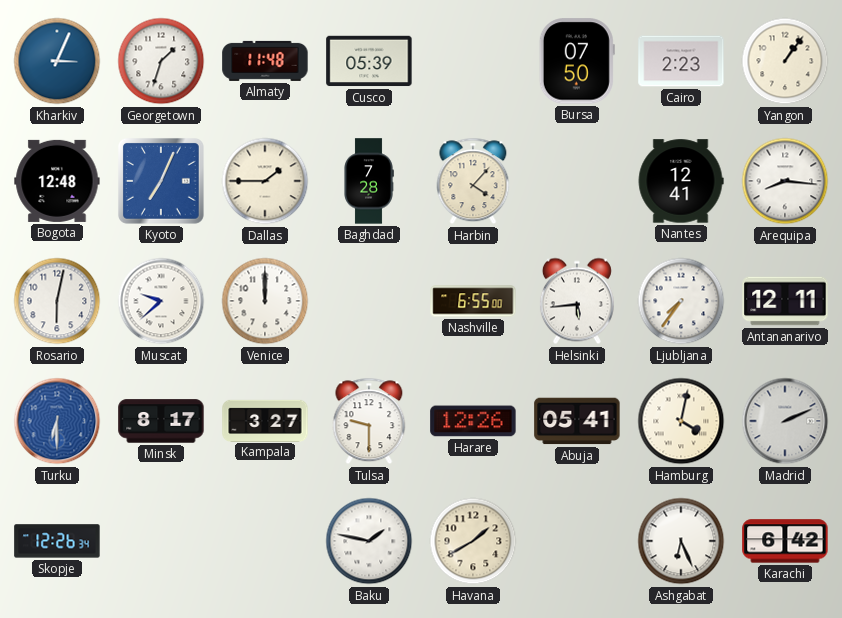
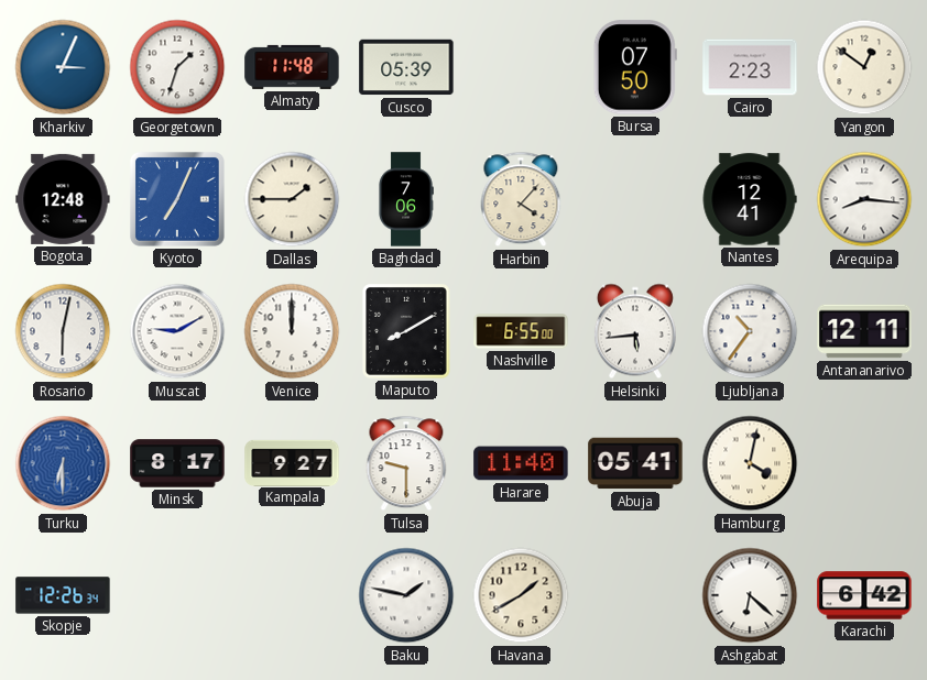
Yangon: 1:06 -> 12:51 (864, 67)
Baghdad: 7:28 -> 7:06 (406, 199)
Muscat: 9:38 -> 9:10 (177, 331)
Maputo: none -> 8:10 (407, 332)
Ljubljana: 7:36 -> 10:36 (750, 331)
Kampala: 3:27 -> 9:27 (292, 462)
Harare: 12:26 -> 11:40 (521, 463)
Madrid: 2:11 -> none (785, 421)
Ashgabat: 6:26 -> 6:22 (750, 595)
